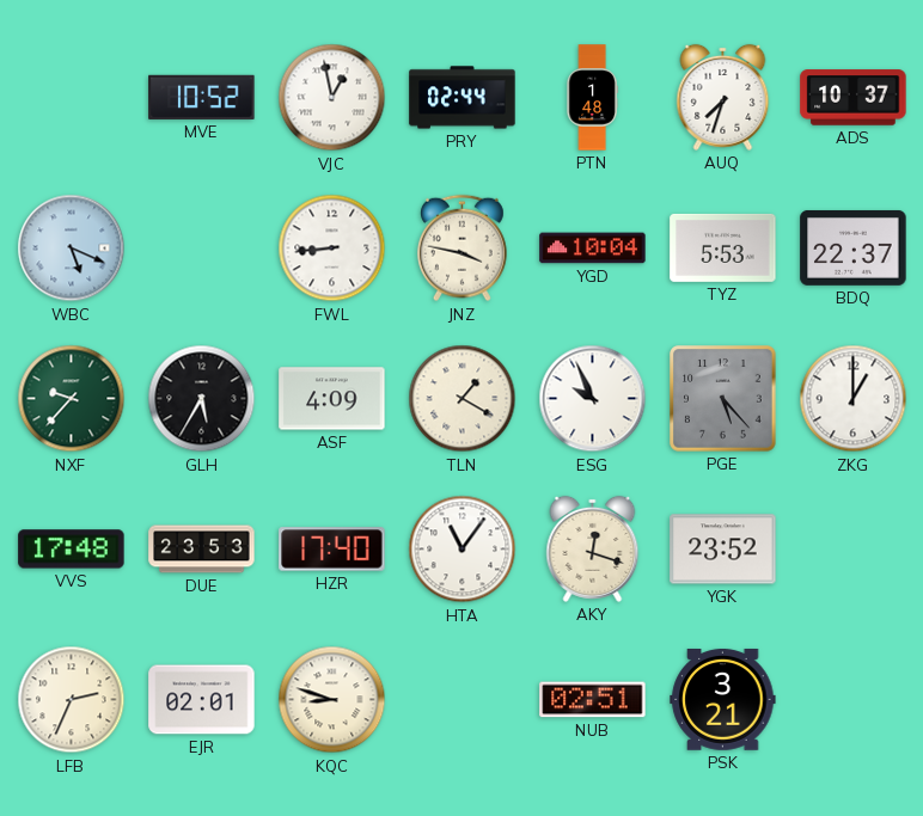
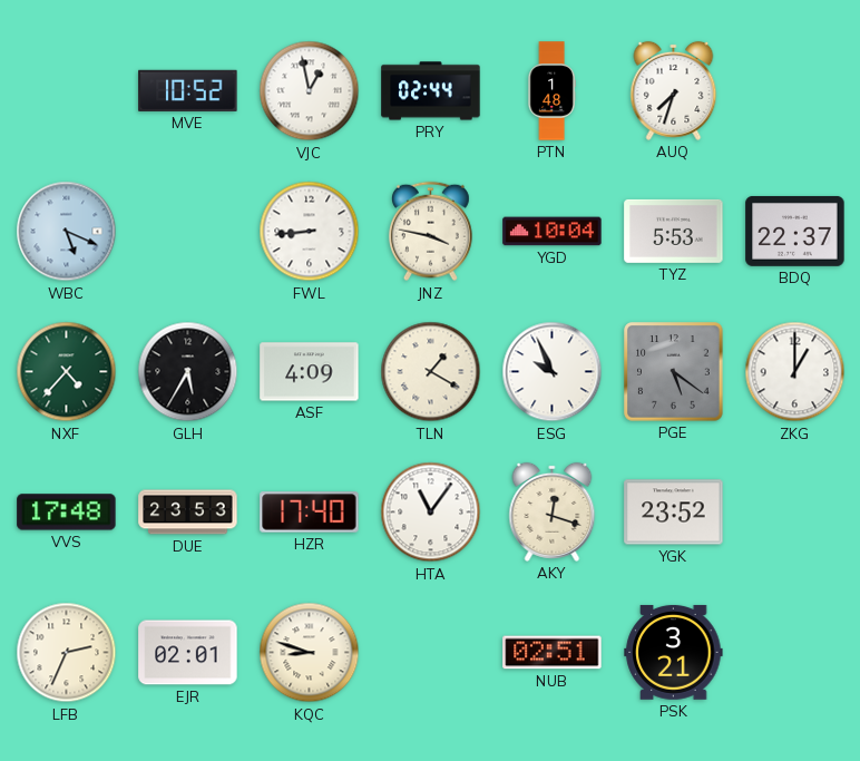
ADS: 10:37 -> none (854, 98)
NXF: 9:37 -> 4:37 (67, 372)
PGE: 5:23 -> 5:21 (674, 372)
